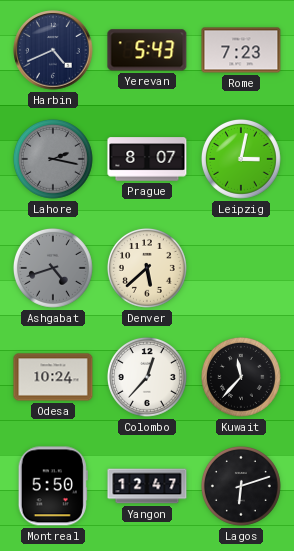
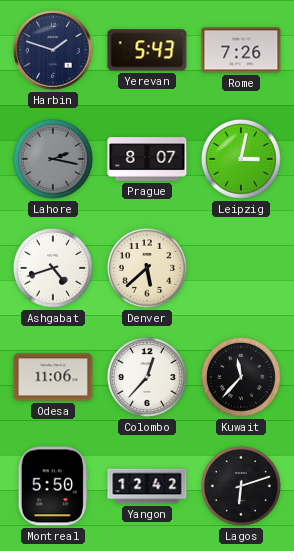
Harbin: 4:41 -> 1:48 (53, 50)
Rome: 7:23 -> 7:26 (241, 50)
Ashgabat dial: grey -> white (53, 268)
Odesa: 10:24 -> 11:06 (53, 377)
Yangon: 12:47 -> 12:42 (147, 486)
